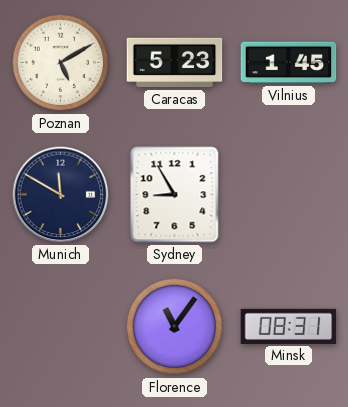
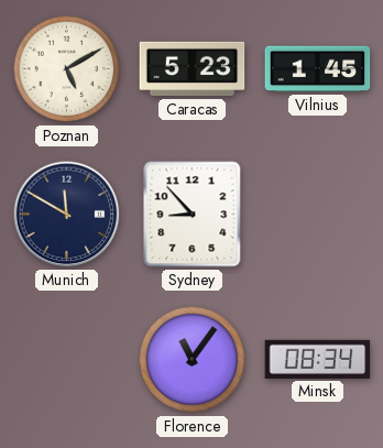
Sydney: 8:55 -> 8:53 (193, 215)
Minsk: 08:31 -> 08:34 (318, 359)
